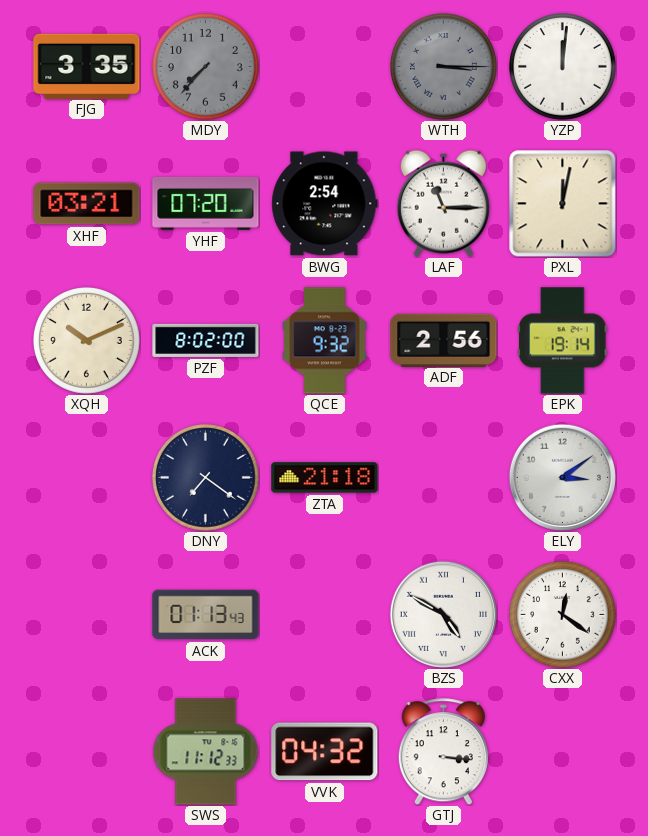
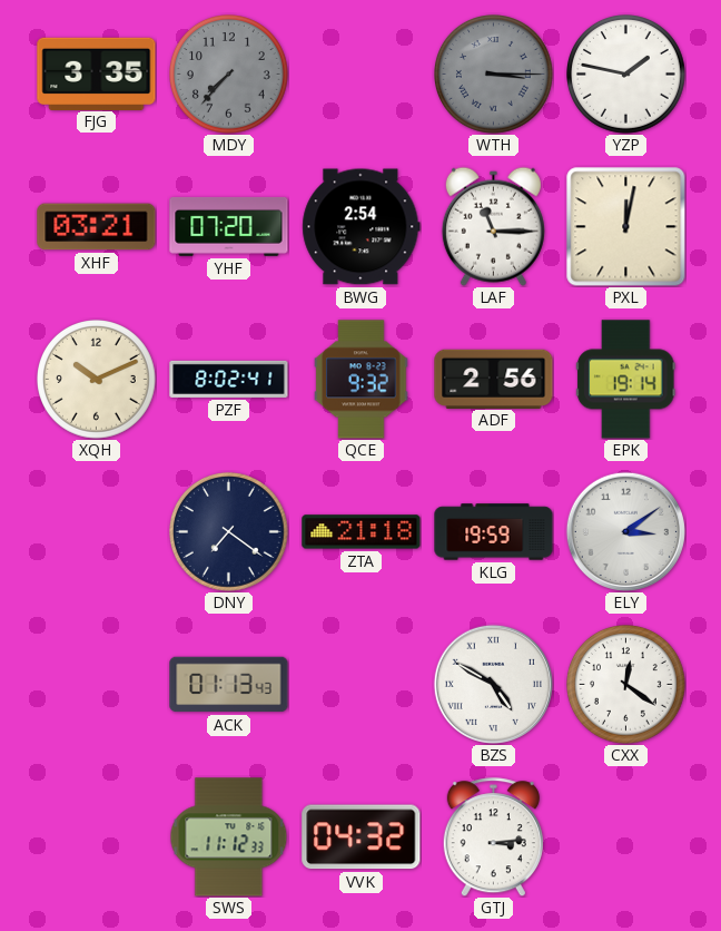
YZP: 12:01 -> 1:47 (626, 75)
PZF: 8:02:00 -> 8:02:41 (229, 379)
KLG: none -> 19:59 (494, 532)
GTJ: 3:16 -> 3:14 (493, 837)
